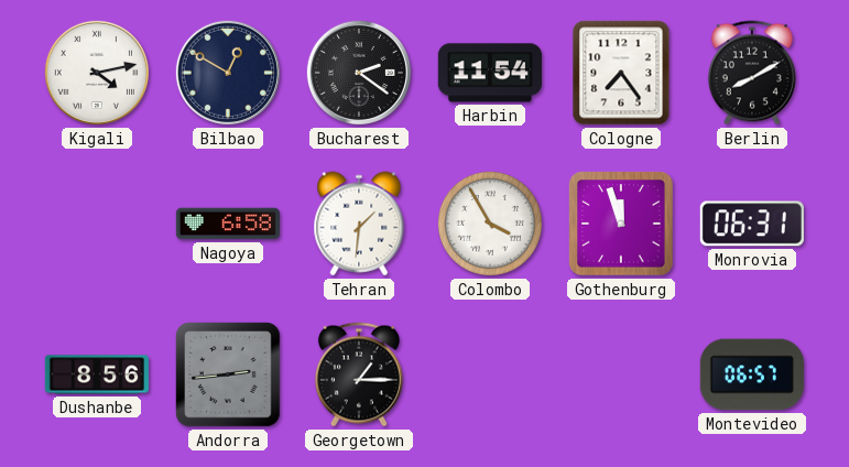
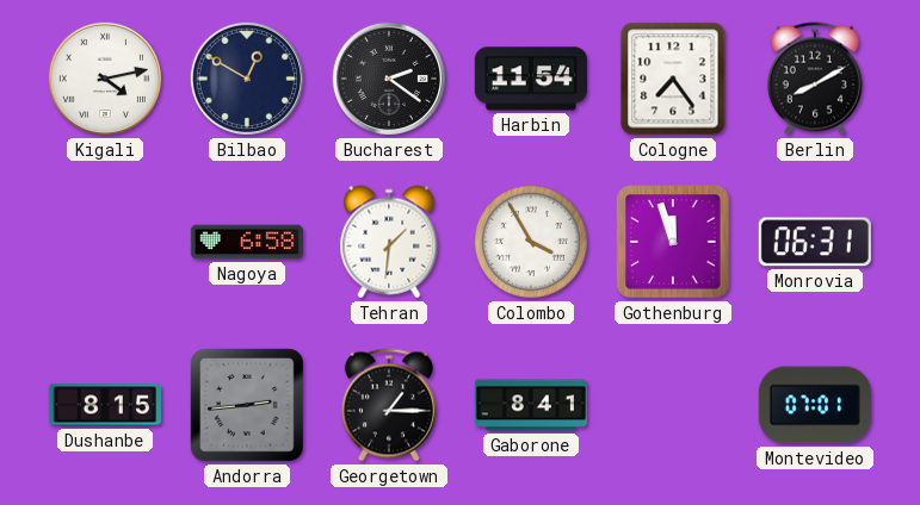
Dushanbe: 8:56 -> 8:15 (105, 405)
Gaborone: none -> 8:41 (531, 405)
Montevideo: 06:57 -> 07:01 (815, 405)
